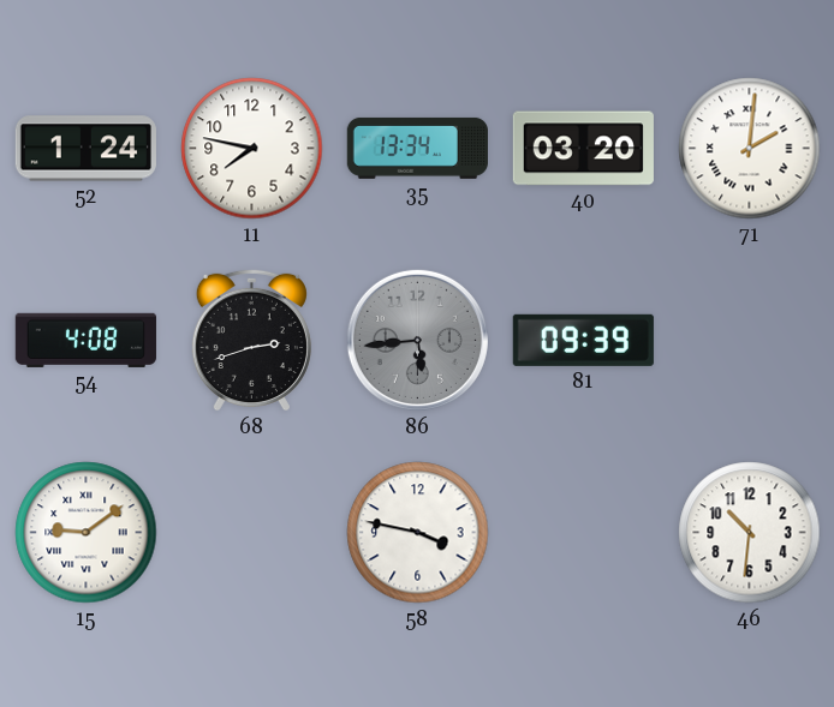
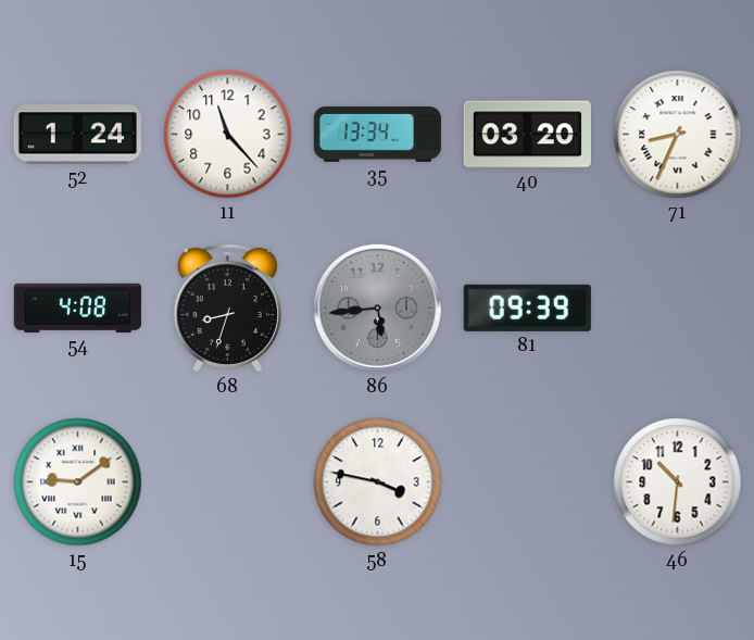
11: 7:47 -> 11:23 (228, 135)
71: 2:01 -> 8:34 (678, 135)
68: 2:42 -> 8:33 (227, 308)
